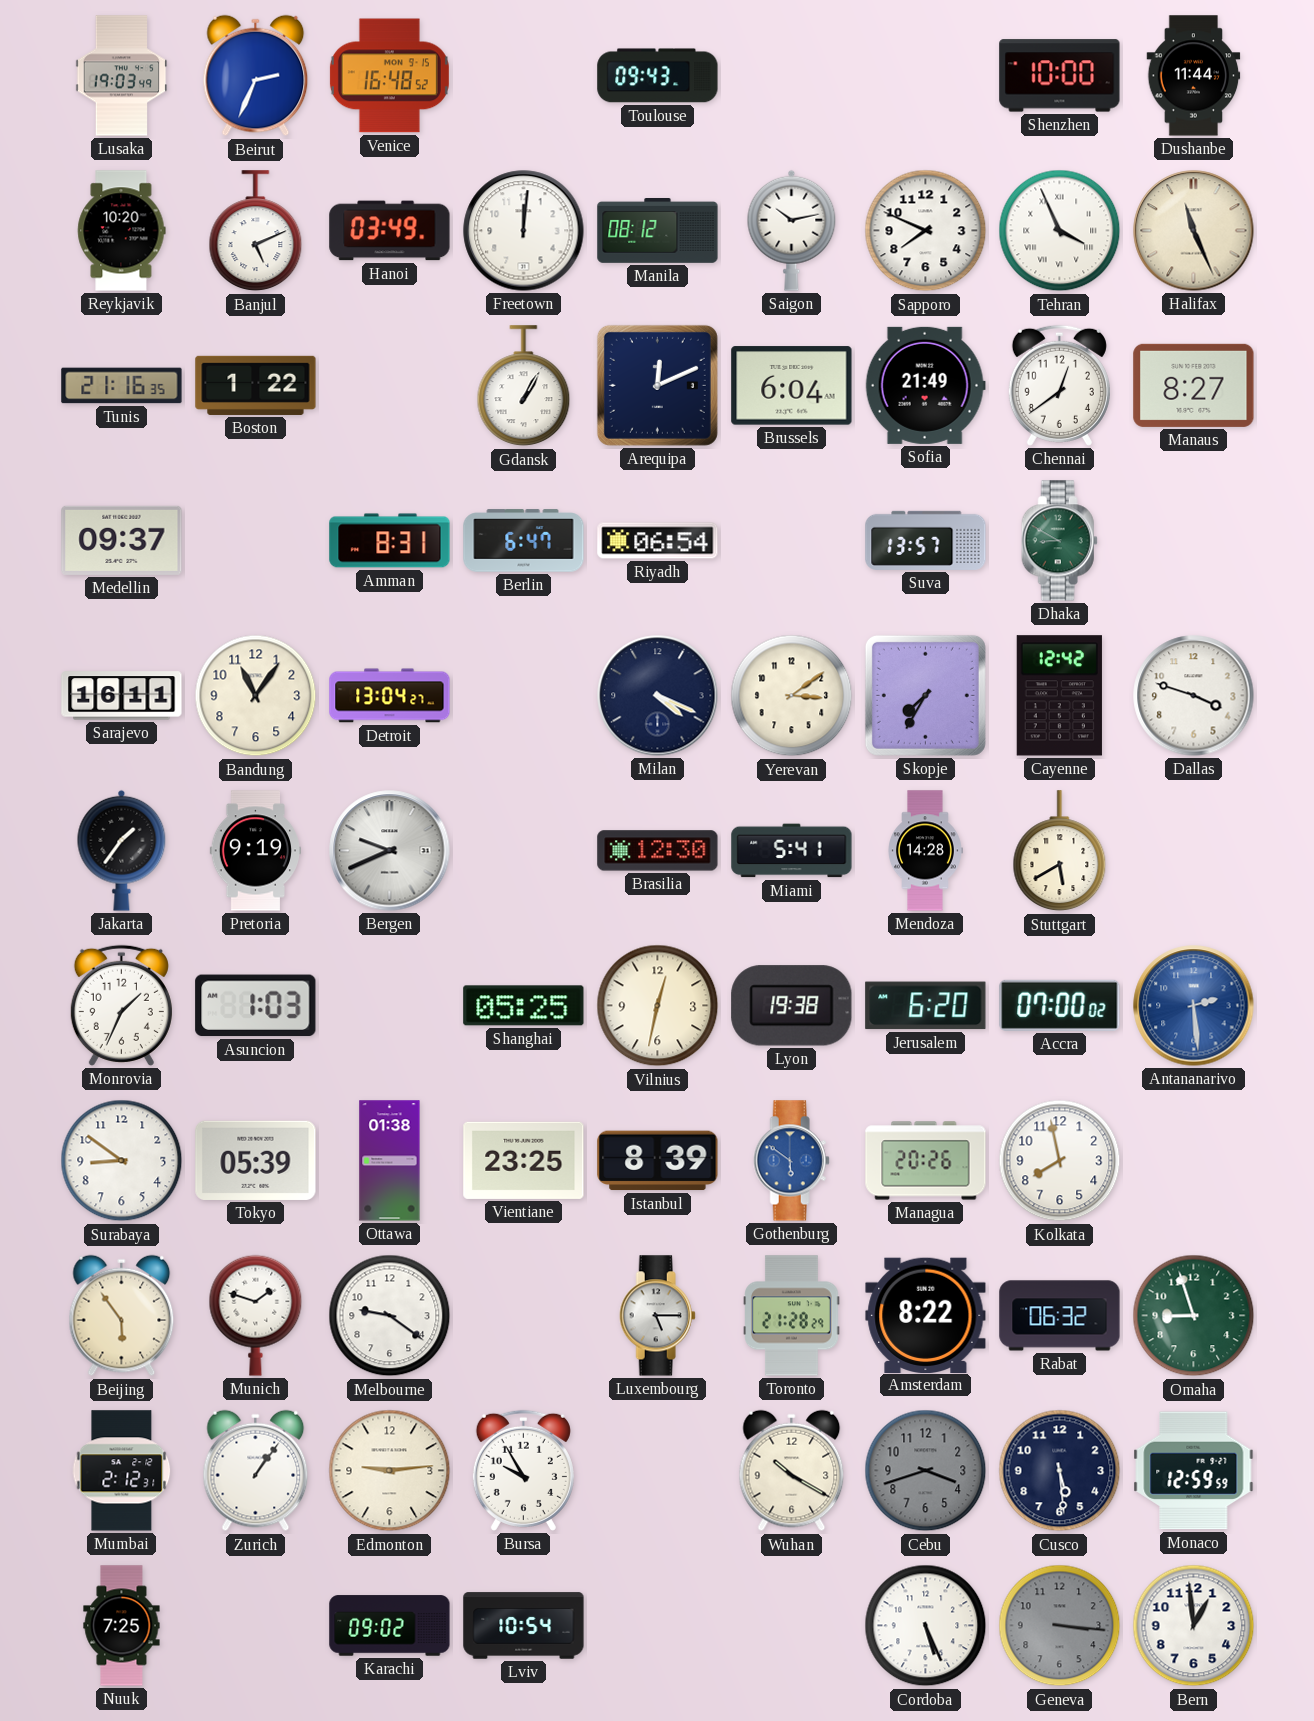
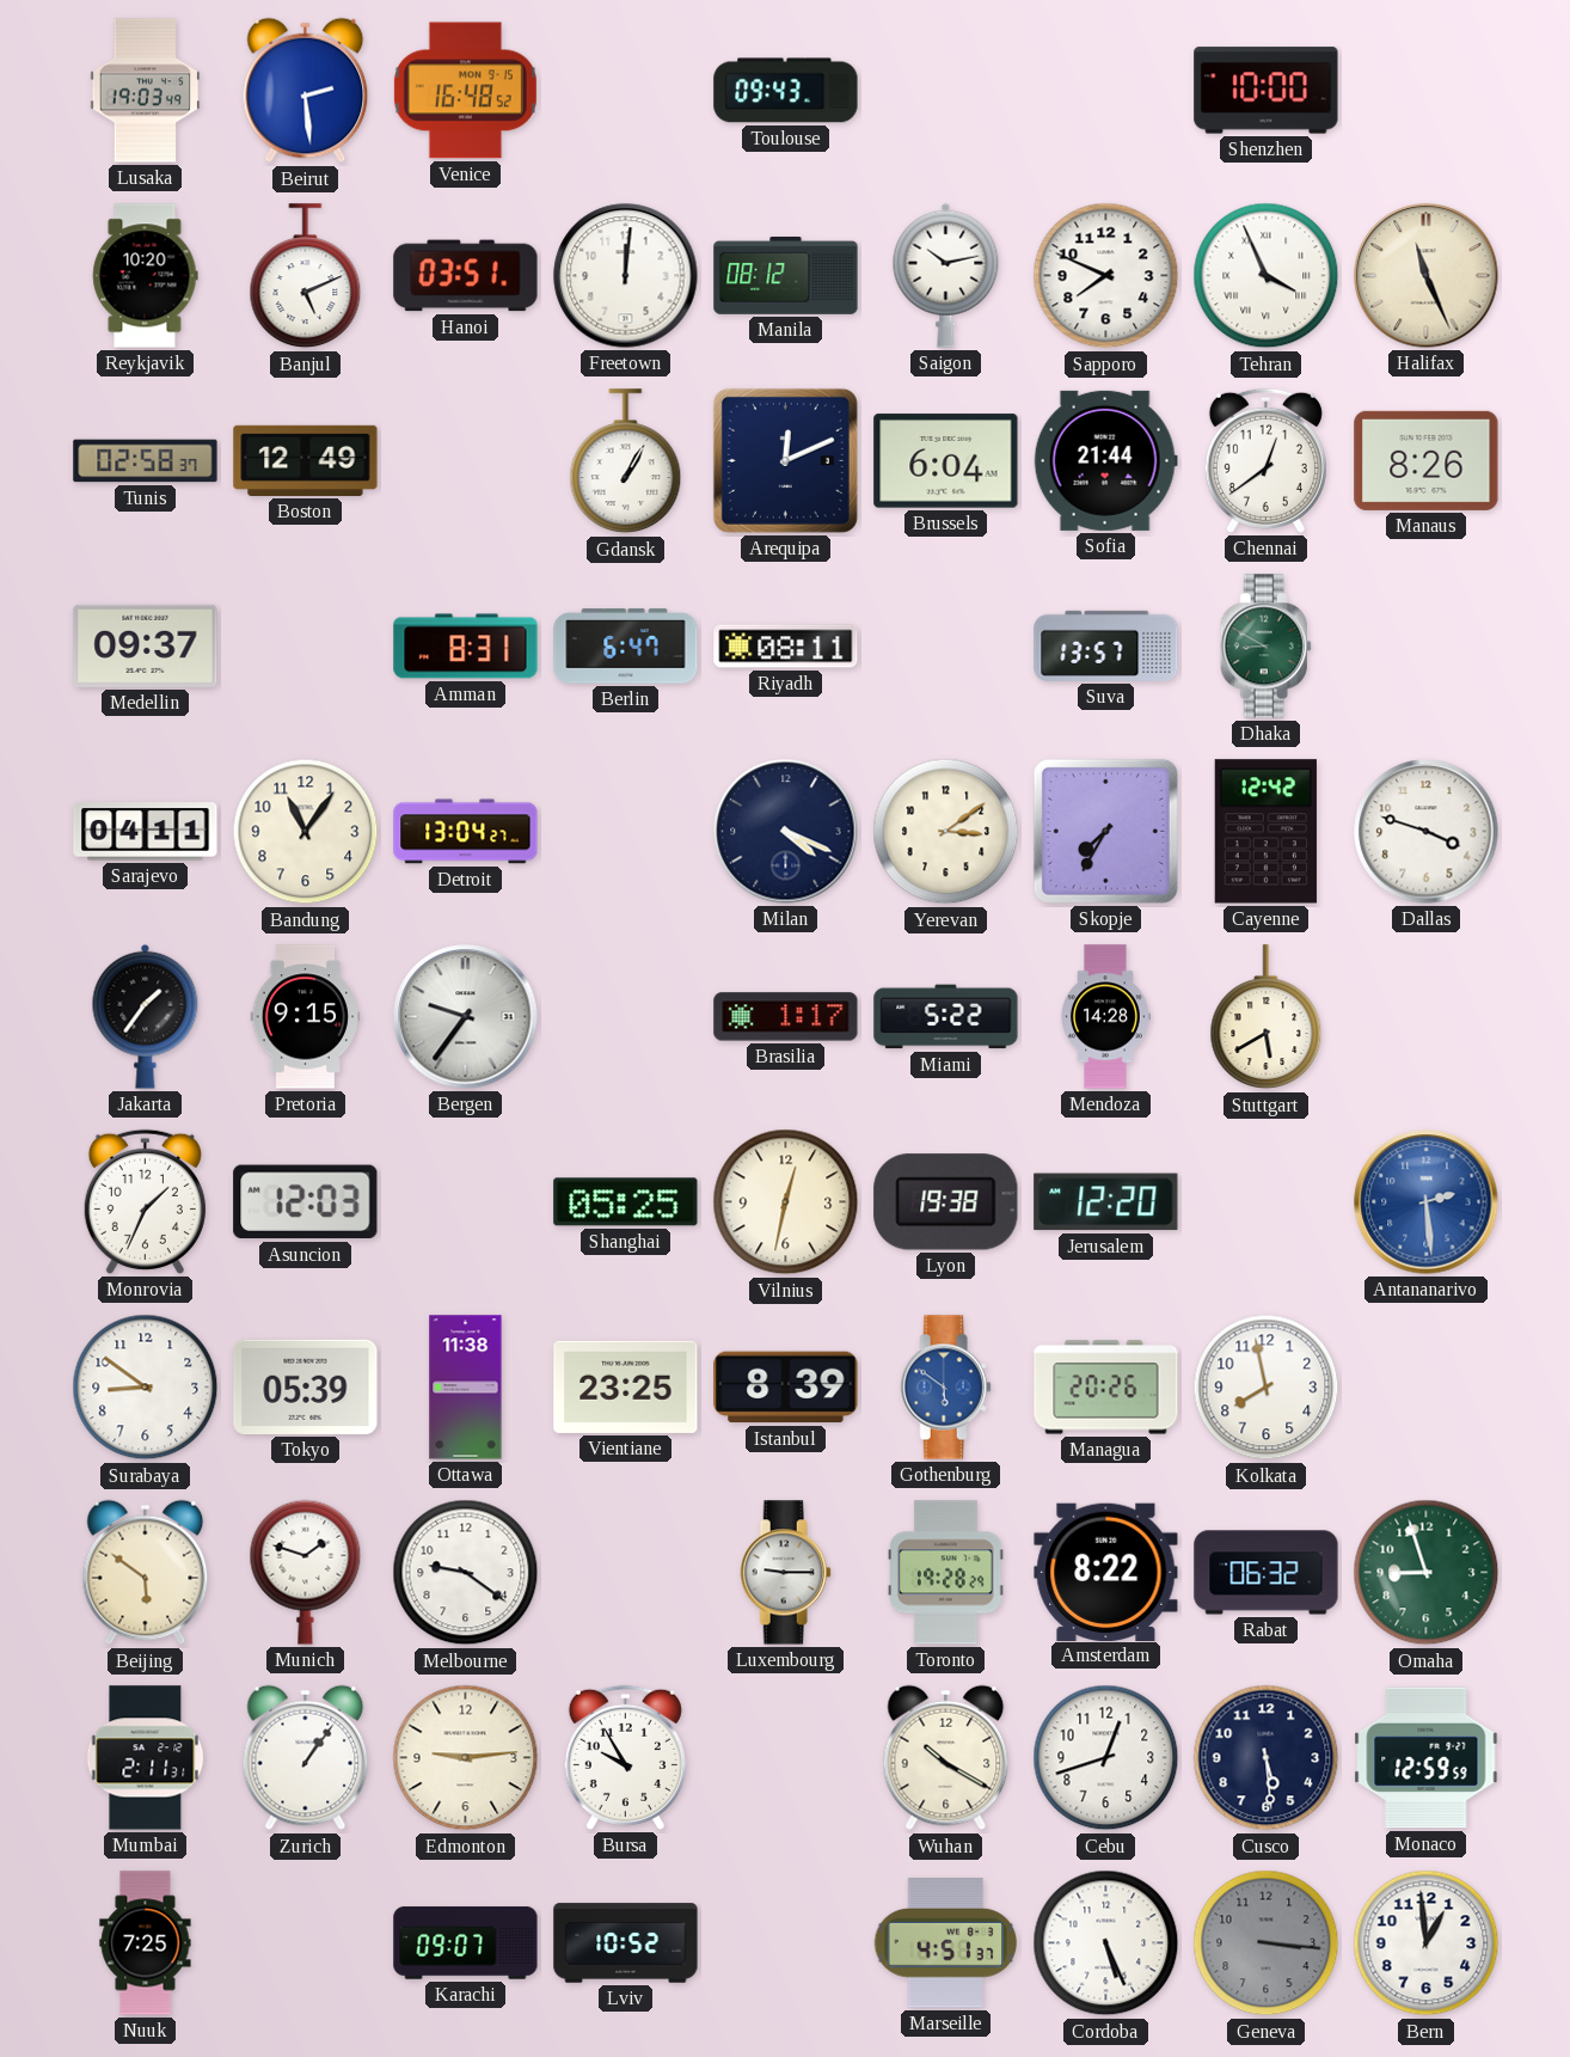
Beirut: 2:34 -> 2:29 (306, 91)
Dushanbe: 11:44 -> none (1194, 76)
Hanoi: 03:49 -> 03:51 (466, 276)
Tunis: 21:16 -> 02:58 (146, 461)
Boston: 1:22 -> 12:49 (306, 460)
Sofia: 21:49 -> 21:44 (1105, 460)
Manaus: 8:27 -> 8:26 (1427, 460)
Riyadh: 06:54 -> 08:11 (786, 647)
Sarajevo: 16:11 -> 04:11 (146, 832)
Pretoria: 9:19 -> 9:15 (305, 1017)
Bergen: 9:41 -> 9:36 (466, 1017)
Brasilia: 12:30 -> 1:17 (786, 1017)
Miami: 5:41 -> 5:22 (946, 1017)
Asuncion: 1:03 -> 12:03 (306, 1202)
Jerusalem: 6:20 -> 12:20 (1106, 1202)
Accra: 07:00 -> none (1060, 1005)
Ottawa: 01:38 -> 11:38 (466, 1388)
Beijing: 5:54 -> 5:51 (146, 1573)
Luxembourg: 5:15 -> 9:15 (785, 1573)
Toronto: 21:28 -> 19:28 (946, 1573)
Mumbai: 2:12 -> 2:11 (146, 1758)
Cebu: 3:42 -> 12:42 (1106, 1758)
Cebu dial: grey -> white (1106, 1758)
Karachi: 09:02 -> 09:07 (466, 1943)
Lviv: 10:54 -> 10:52 (626, 1943)
Marseille: none -> 4:51 (946, 1943)
